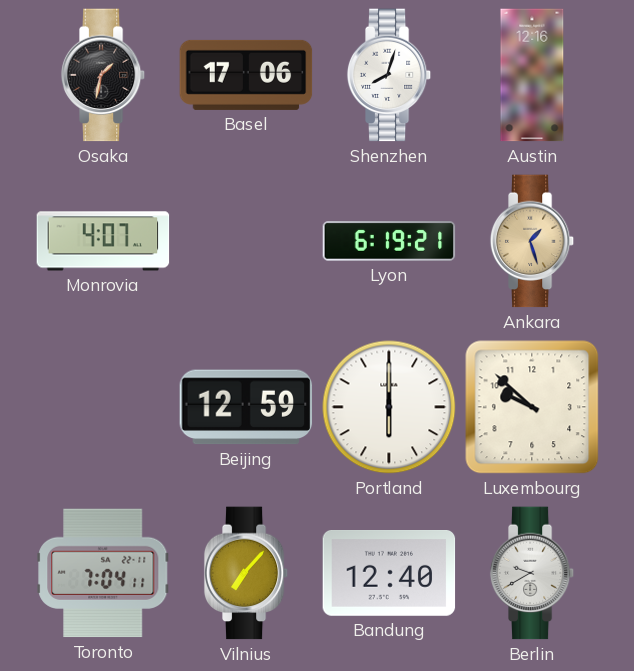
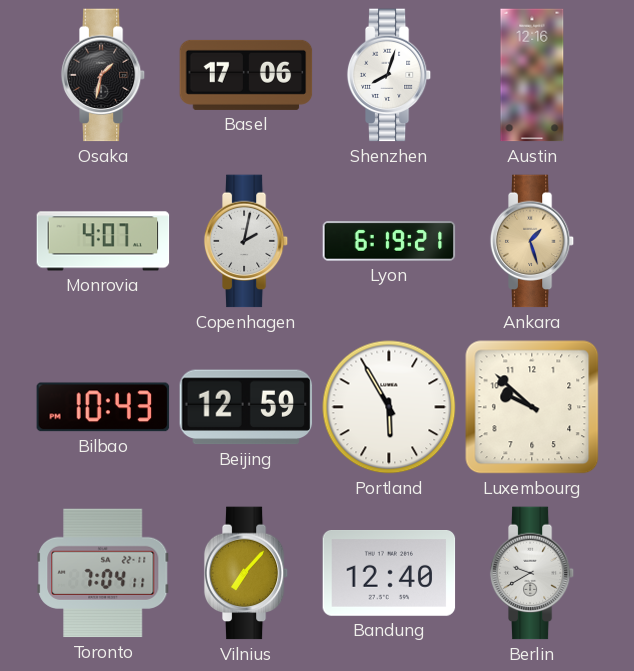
Copenhagen: none -> 2:02 (246, 241)
Bilbao: none -> 10:43 (103, 407)
Portland: 6:00 -> 5:55 (389, 407)
